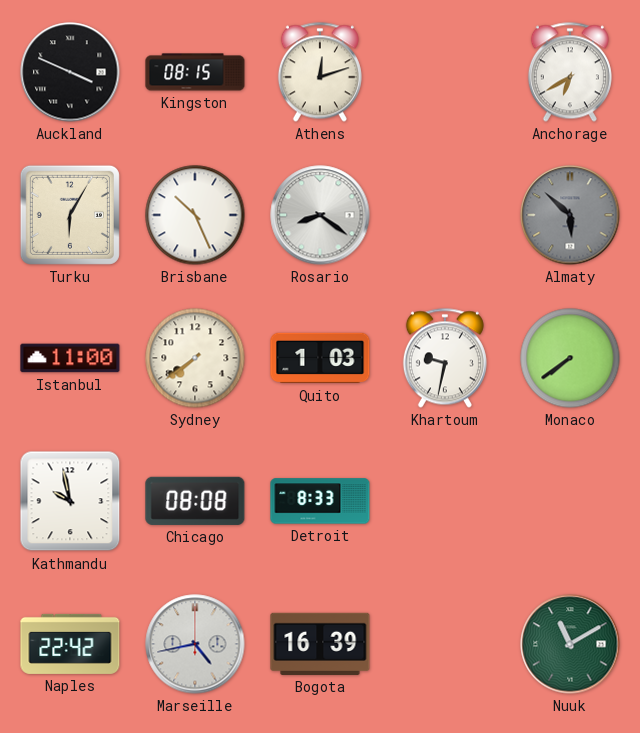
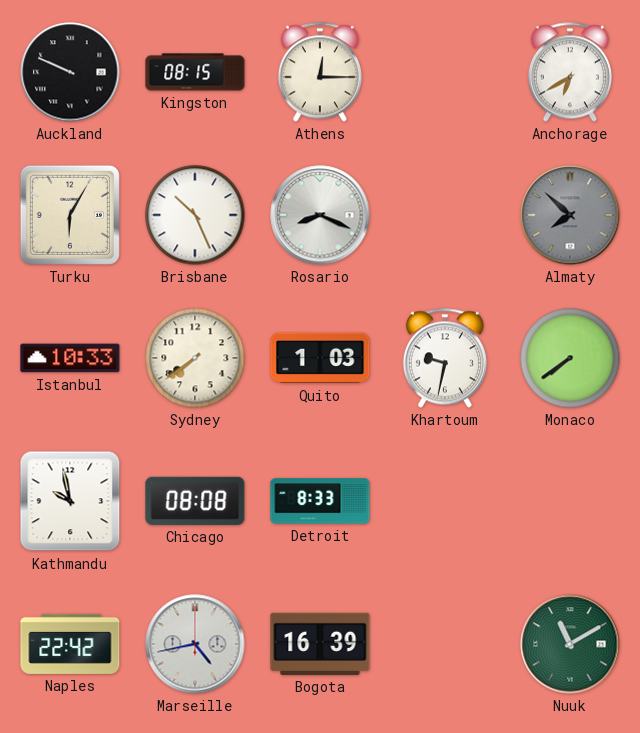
Auckland: 3:49 -> 9:49 (70, 72)
Athens: 12:12 -> 12:15 (320, 72)
Rosario: 8:21 -> 8:19 (320, 215)
Almaty: 5:52 -> 7:52 (570, 215)
Istanbul: 11:00 -> 10:33 (70, 358)
